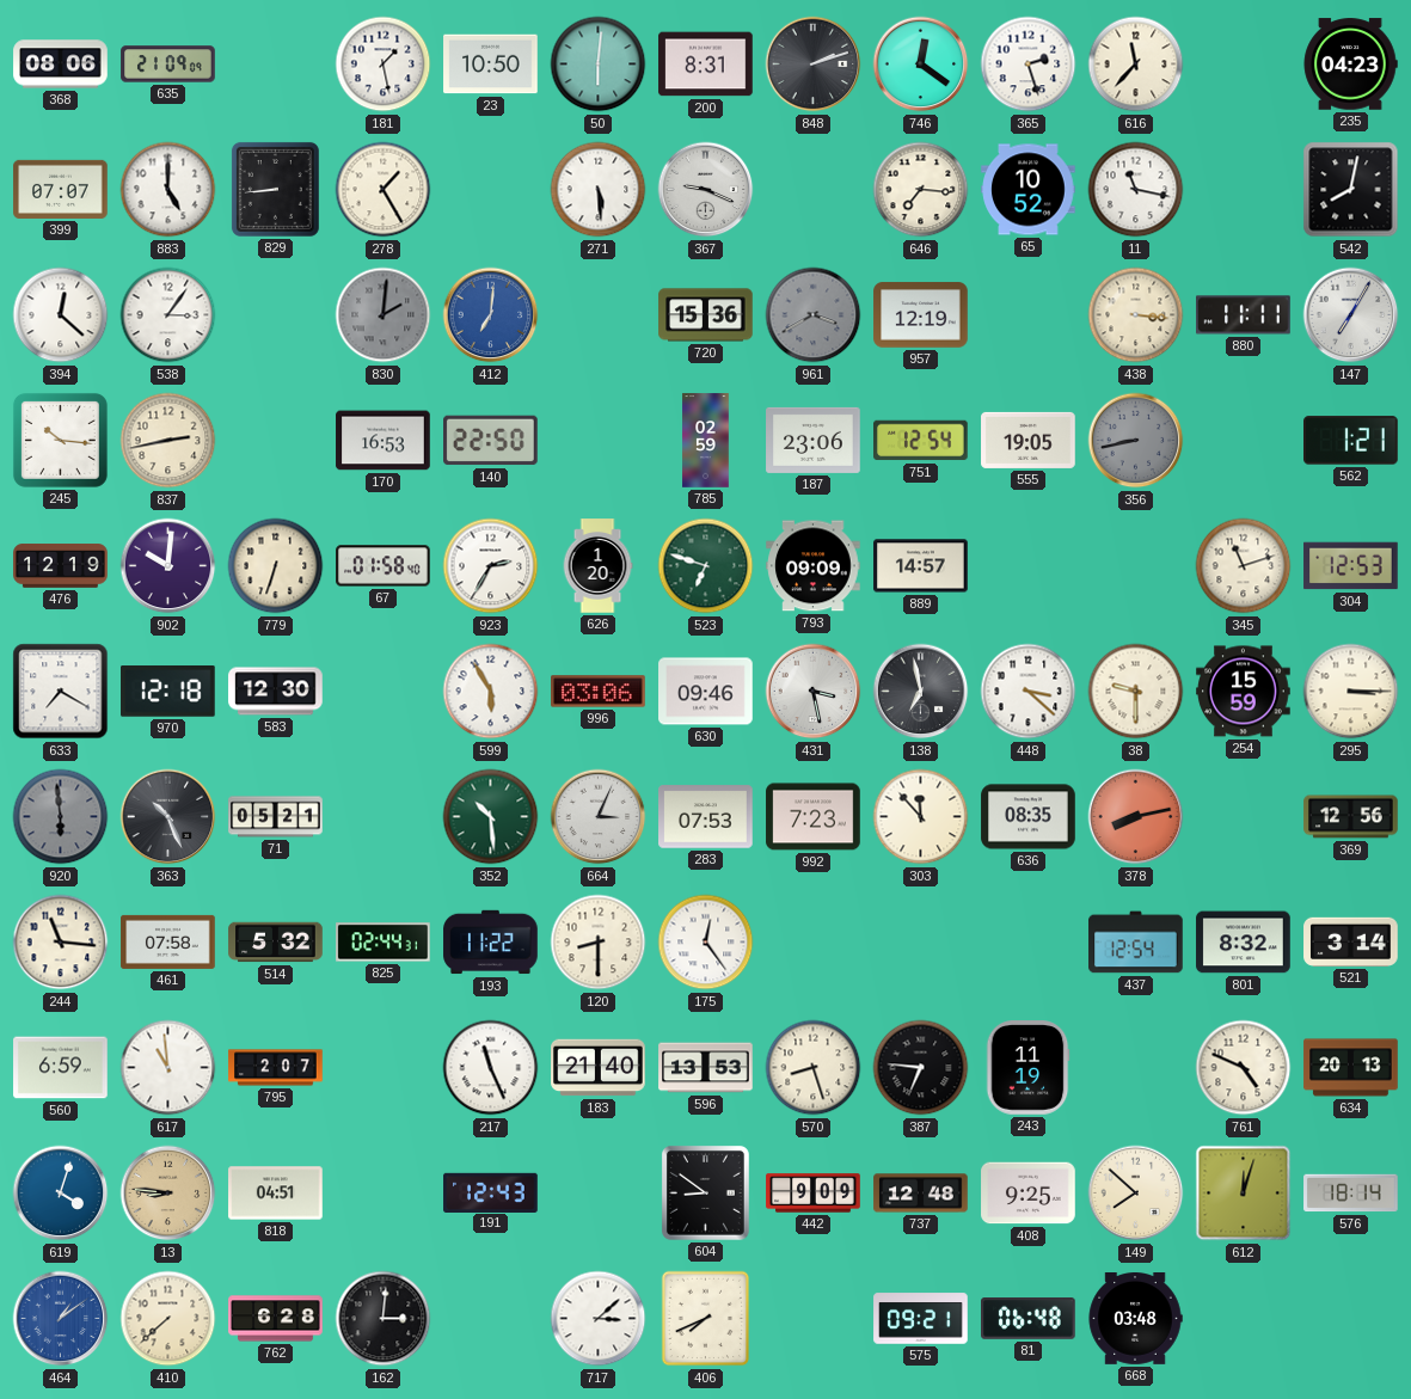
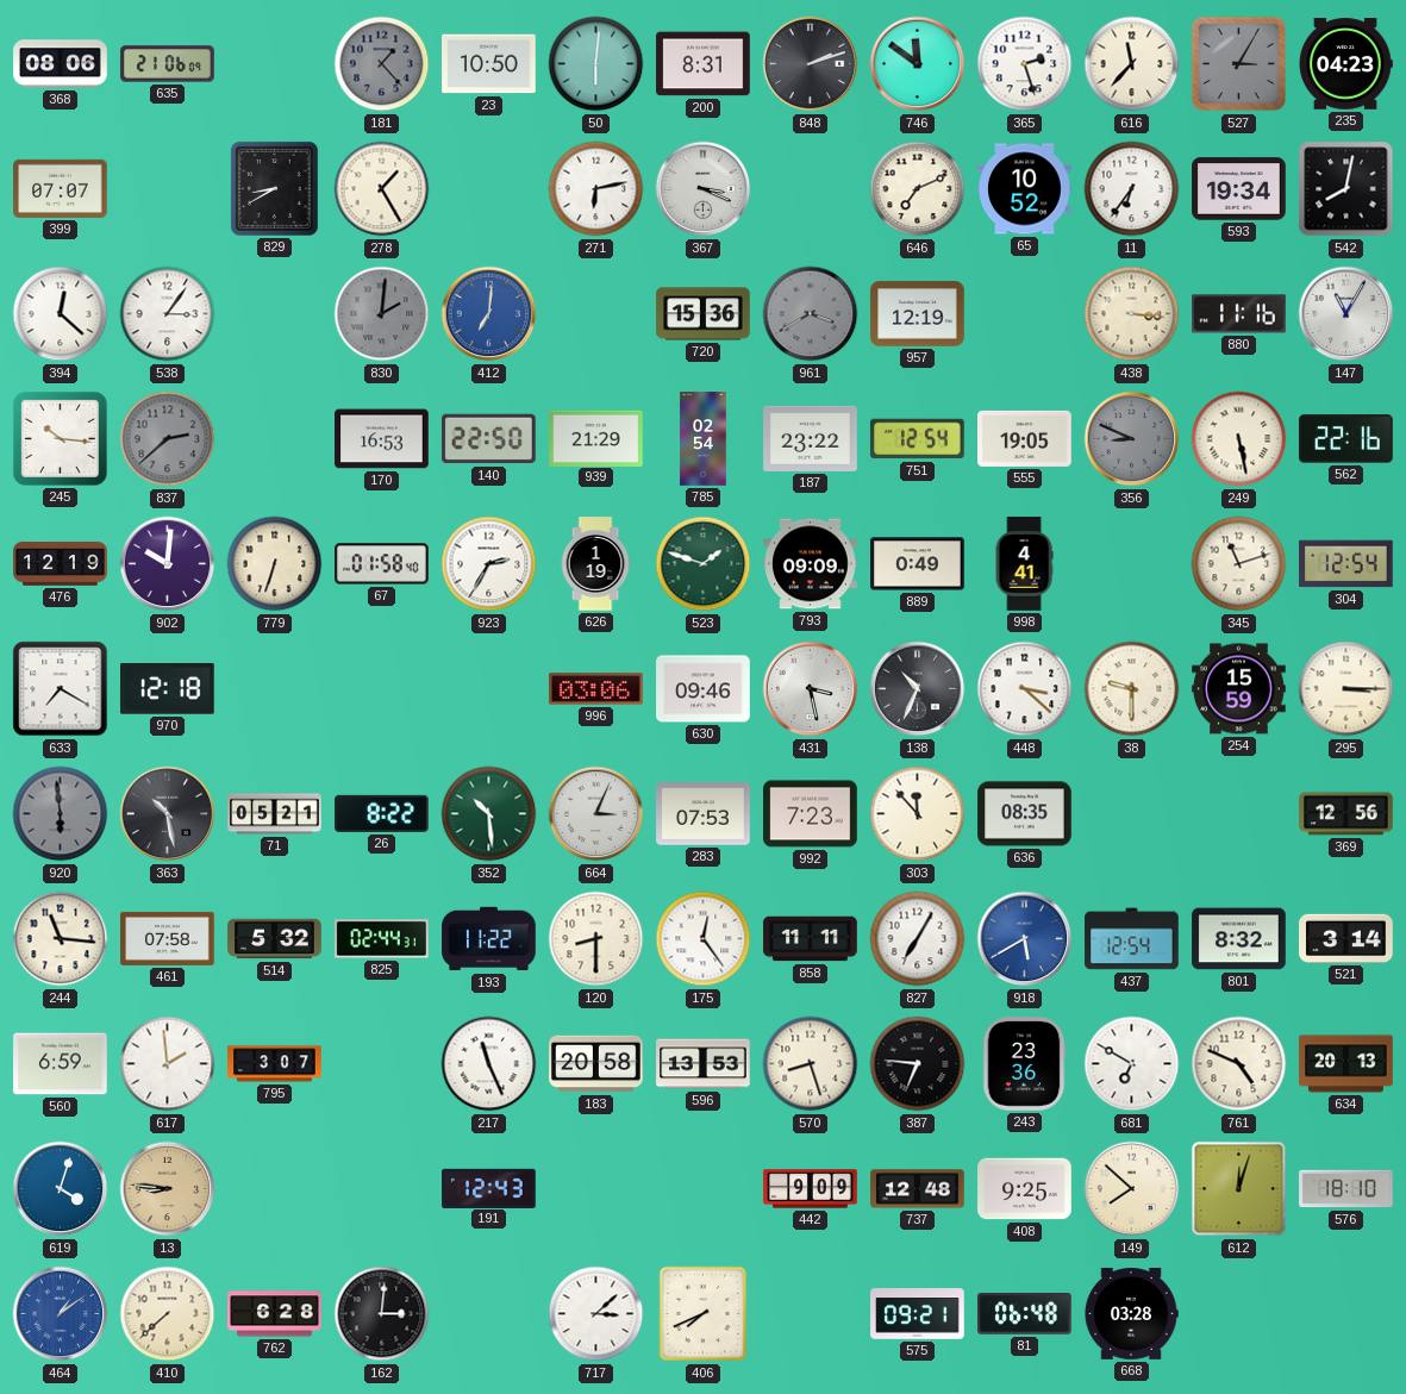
635: 21:09 -> 21:06 (168, 64)
181: 1:28 -> 1:23 (382, 64)
181 dial: white -> grey (382, 64)
746: 12:21 -> 11:51 (918, 64)
527: none -> 3:05 (1239, 64)
883: 5:00 -> none (168, 190)
829: 8:44 -> 8:40 (274, 188)
271: 5:29 -> 6:13 (596, 189)
367: 9:19 -> 3:19 (704, 189)
646: 7:16 -> 7:11 (918, 189)
11: 11:17 -> 6:36 (1132, 189)
593: none -> 19:34 (1239, 189)
880: 11:11 -> 11:16 (1239, 314)
147: 7:05 -> 11:05 (1346, 314)
837: 2:43 -> 2:38 (168, 439)
837 dial: cream -> grey (168, 439)
939: none -> 21:29 (596, 438)
785: 02:59 -> 02:54 (704, 439)
187: 23:06 -> 23:22 (811, 438)
356: 8:43 -> 8:49 (1132, 439)
249: none -> 5:28 (1239, 439)
562: 1:21 -> 22:16 (1346, 439)
626: 1:20 -> 1:19 (595, 564)
523: 6:48 -> 1:48 (704, 564)
889: 14:57 -> 0:49 (918, 564)
998: none -> 4:41 (1024, 564)
304: 12:53 -> 12:54 (1346, 564)
583: 12:30 -> none (276, 692)
599: 5:55 -> none (491, 692)
138: 6:58 -> 10:34 (918, 689)
363: 10:26 -> 10:28 (168, 814)
26: none -> 8:22 (382, 813)
378: 8:13 -> none (1136, 817)
858: none -> 11:11 (811, 939)
827: none -> 7:05 (918, 939)
918: none -> 5:40 (1025, 939)
617: 10:59 -> 1:59 (168, 1064)
795: 2:07 -> 3:07 (275, 1064)
183: 21:40 -> 20:58 (596, 1064)
243: 11:19 -> 23:36 (1024, 1064)
681: none -> 6:50 (1132, 1064)
818: 04:51 -> none (276, 1194)
604: 8:51 -> none (705, 1192)
576: 18:14 -> 18:10 (1346, 1189)
668: 03:48 -> 03:28 (1131, 1314)
